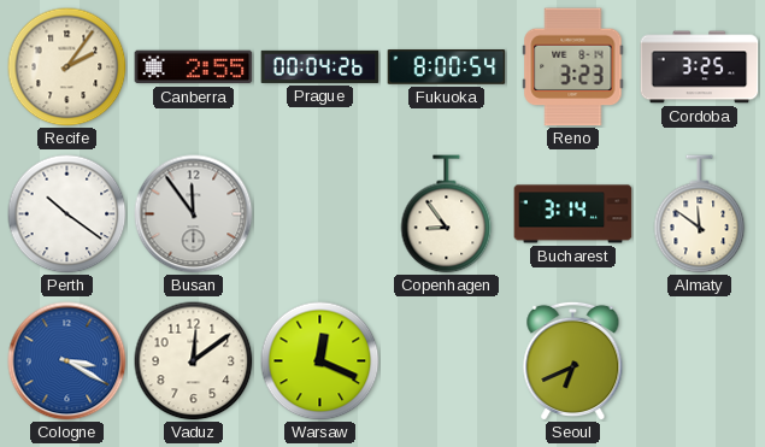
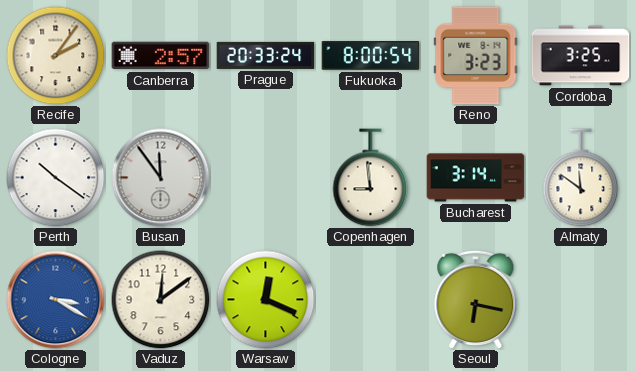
Canberra: 2:55 -> 2:57 (161, 56)
Prague: 00:04 -> 20:33 (266, 55)
Copenhagen: 8:54 -> 8:59 (371, 178)
Seoul: 6:41 -> 6:17 (476, 299)
